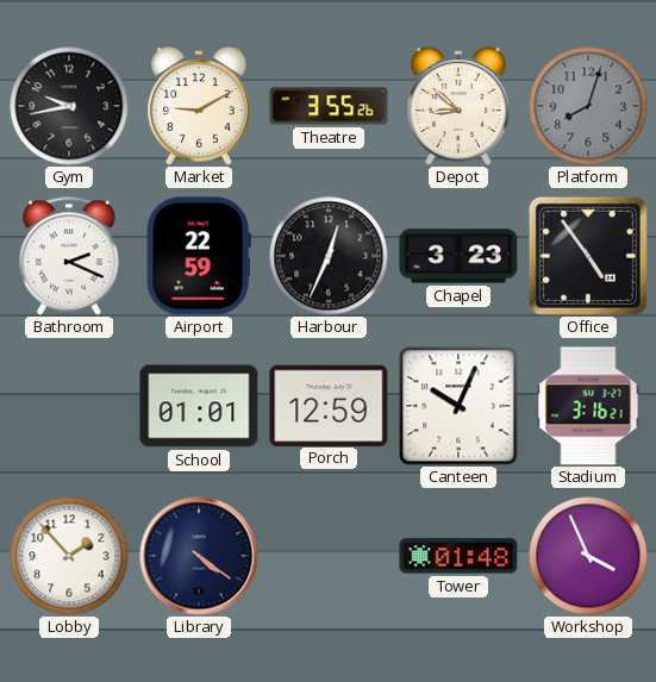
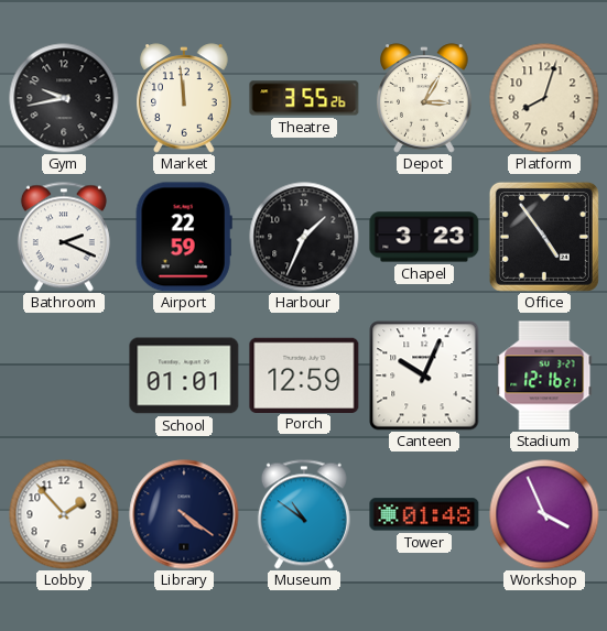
Market: 9:10 -> 11:59 (184, 98)
Depot: 8:52 -> 3:05 (424, 98)
Platform dial: grey -> cream (544, 98)
Harbour: 12:34 -> 1:34 (304, 237)
Stadium: 3:16 -> 12:16 (544, 376)
Museum: none -> 10:51 (304, 514)
